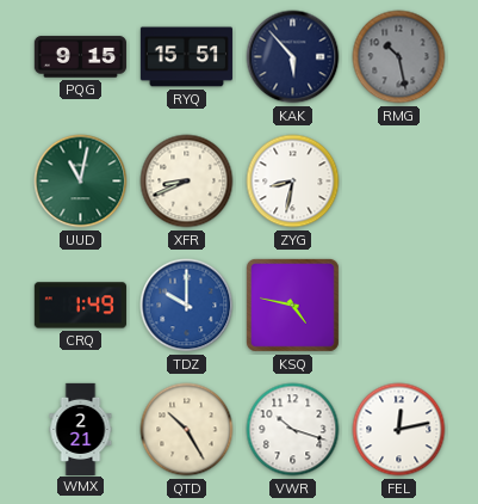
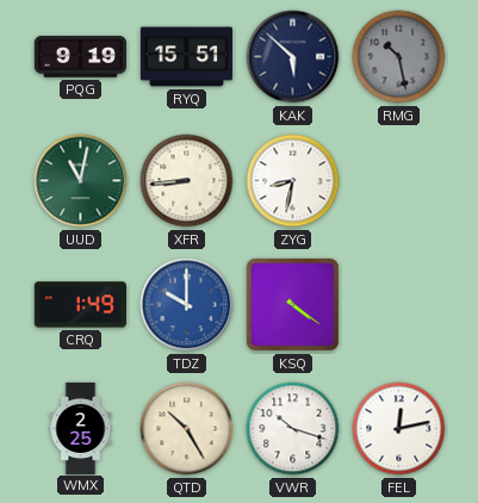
PQG: 9:15 -> 9:19 (80, 57)
KAK: 5:53 -> 5:52 (293, 57)
XFR: 8:41 -> 8:44 (187, 181)
KSQ: 4:47 -> 4:21 (292, 304)
WMX: 2:21 -> 2:25 (81, 428)
